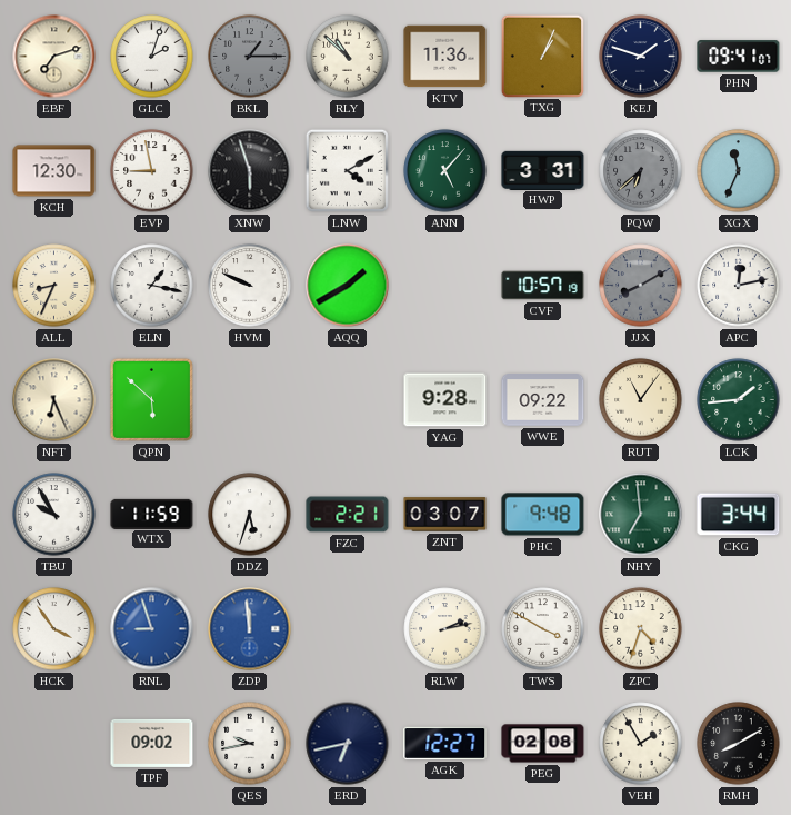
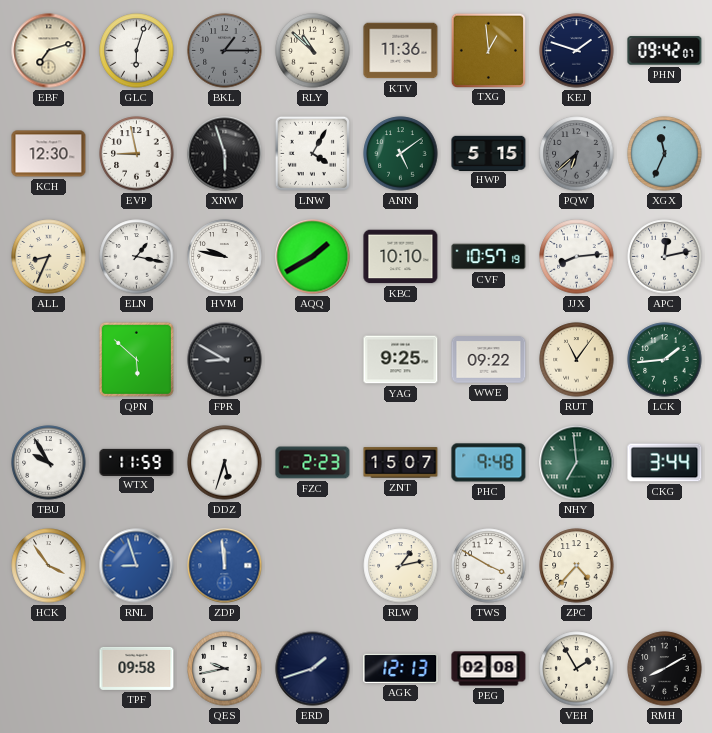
GLC: 2:03 -> 6:03 (137, 51)
TXG: 1:04 -> 12:59 (488, 50)
PHN: 09:41 -> 09:42 (665, 51)
LNW: 4:10 -> 4:05 (312, 153)
ANN: 5:07 -> 5:09 (401, 154)
HWP: 3:31 -> 5:15 (489, 153)
HVM: 9:49 -> 9:47 (225, 257)
KBC: none -> 10:10 (401, 257)
JJX: 8:10 -> 8:14 (577, 257)
JJX dial: grey -> white (577, 257)
NFT: 6:26 -> none (54, 400)
FPR: none -> 8:50 (225, 360)
YAG: 9:28 -> 9:25 (401, 360)
FZC: 2:21 -> 2:23 (313, 463)
ZNT: 03:07 -> 15:07 (401, 463)
RLW: 2:13 -> 1:13 (401, 566)
ZPC: 4:33 -> 4:37 (577, 566)
TPF: 09:02 -> 09:58 (137, 668)
ERD: 6:43 -> 1:42 (313, 669)
AGK: 12:27 -> 12:13 (401, 668)
